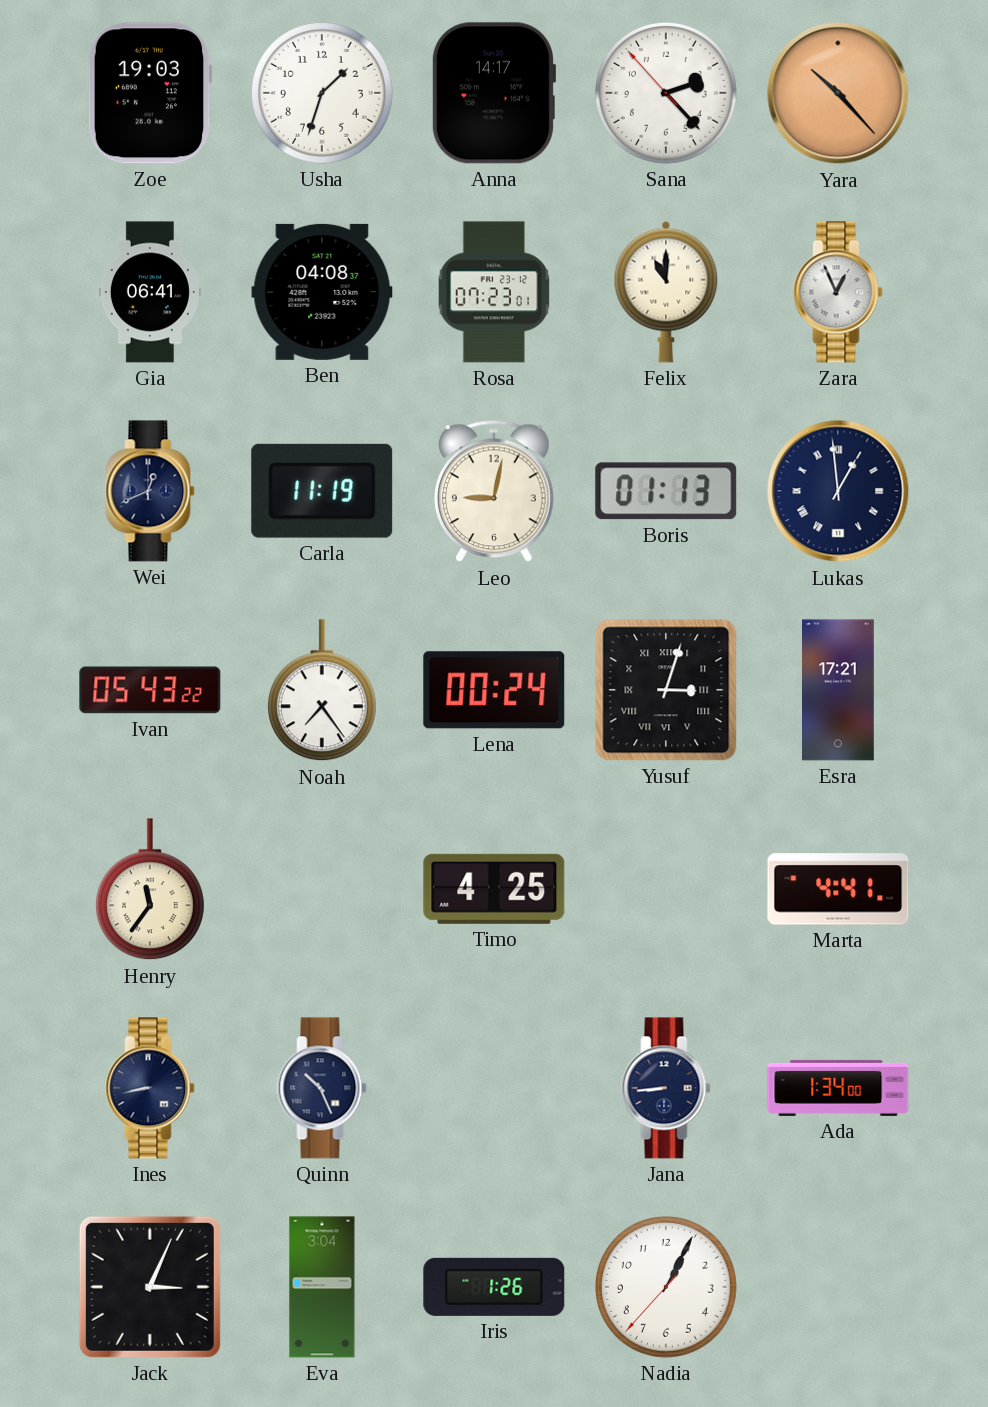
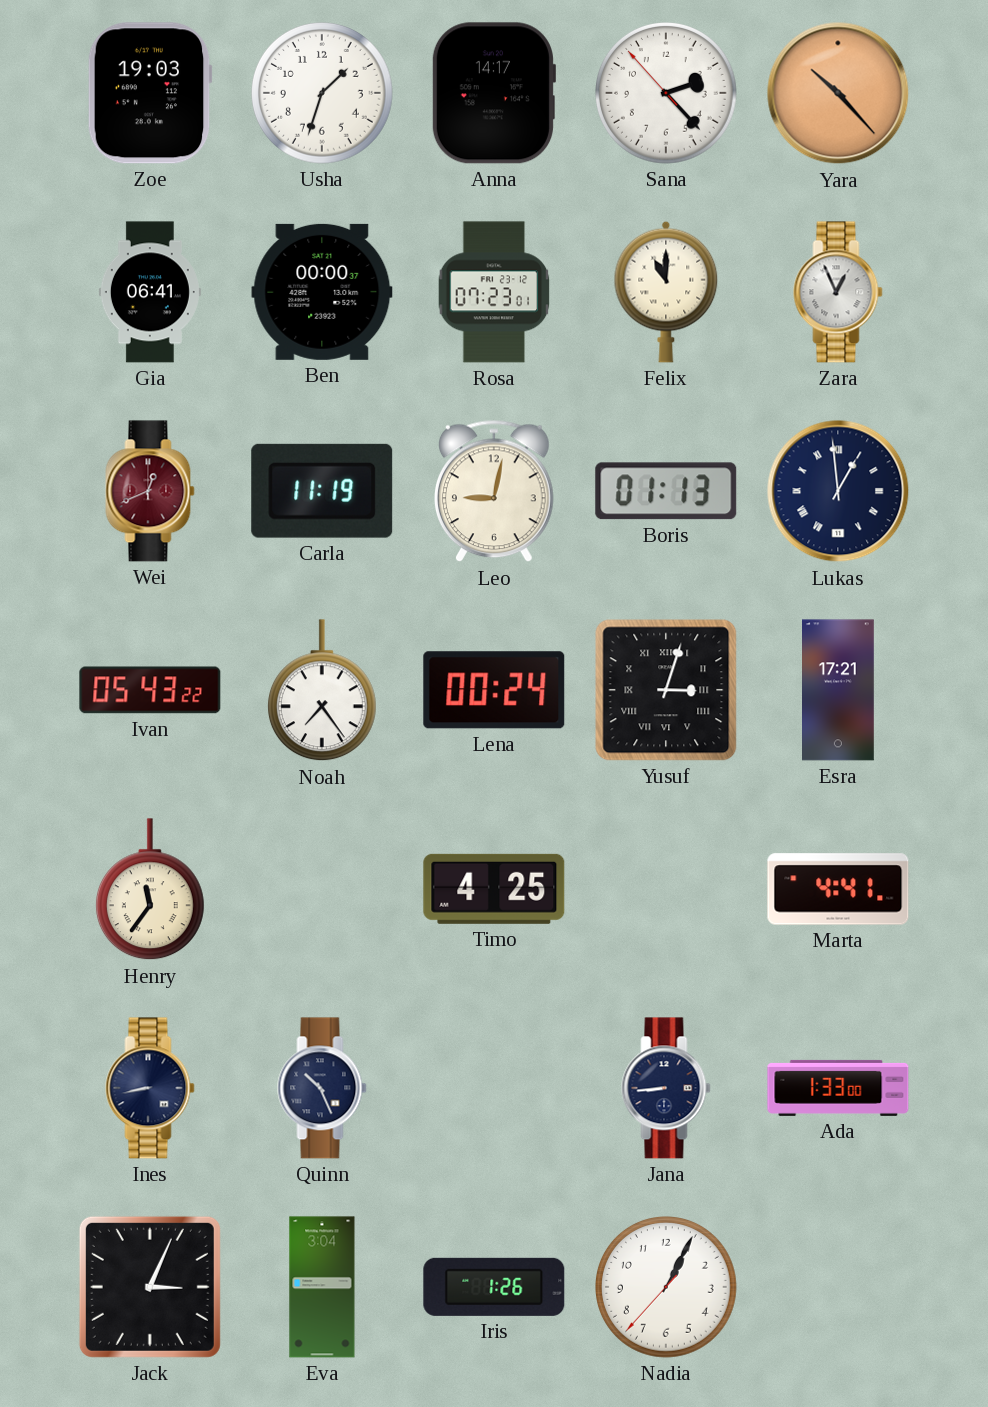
Ben: 04:08 -> 00:00 (322, 292)
Wei dial: navy -> burgundy (150, 491)
Ada: 1:34 -> 1:33 (838, 1088)
